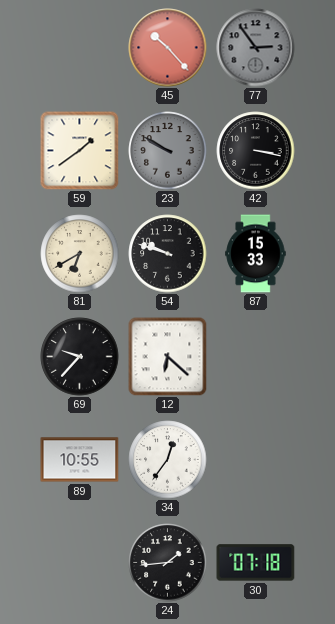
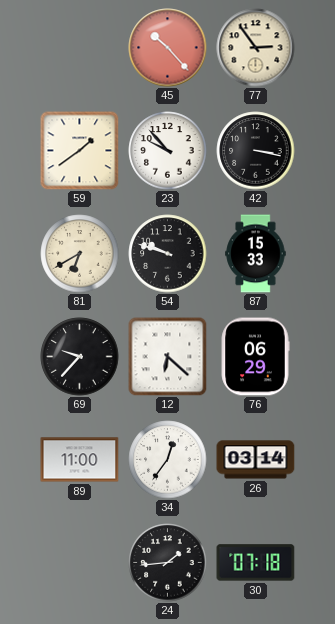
77 dial: grey -> cream (256, 48)
23: 9:50 -> 9:53 (168, 151)
23 dial: grey -> white (168, 151)
76: none -> 06:29 (255, 357)
89: 10:55 -> 11:00 (80, 460)
26: none -> 03:14 (256, 460)
